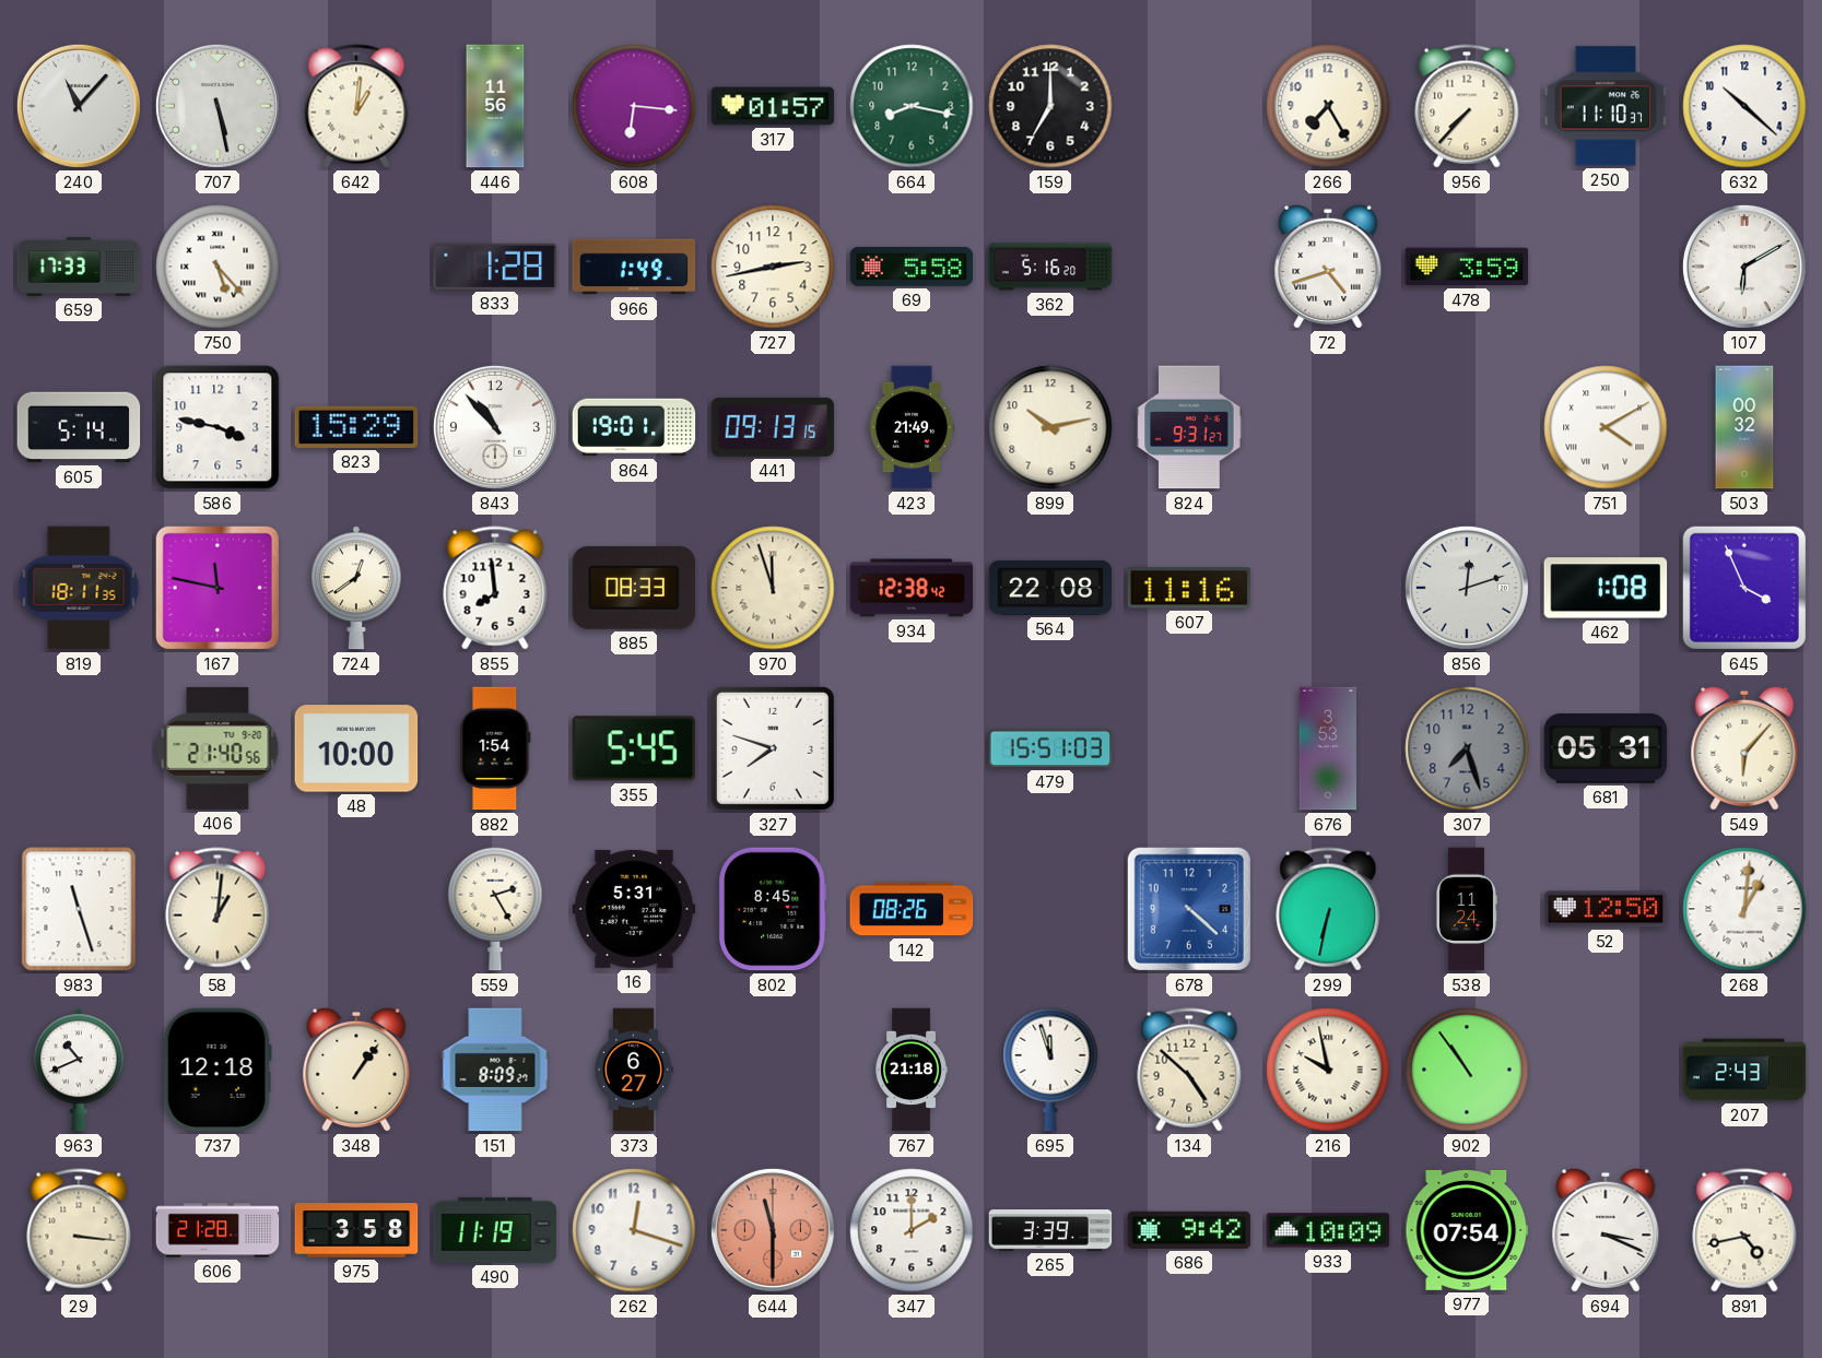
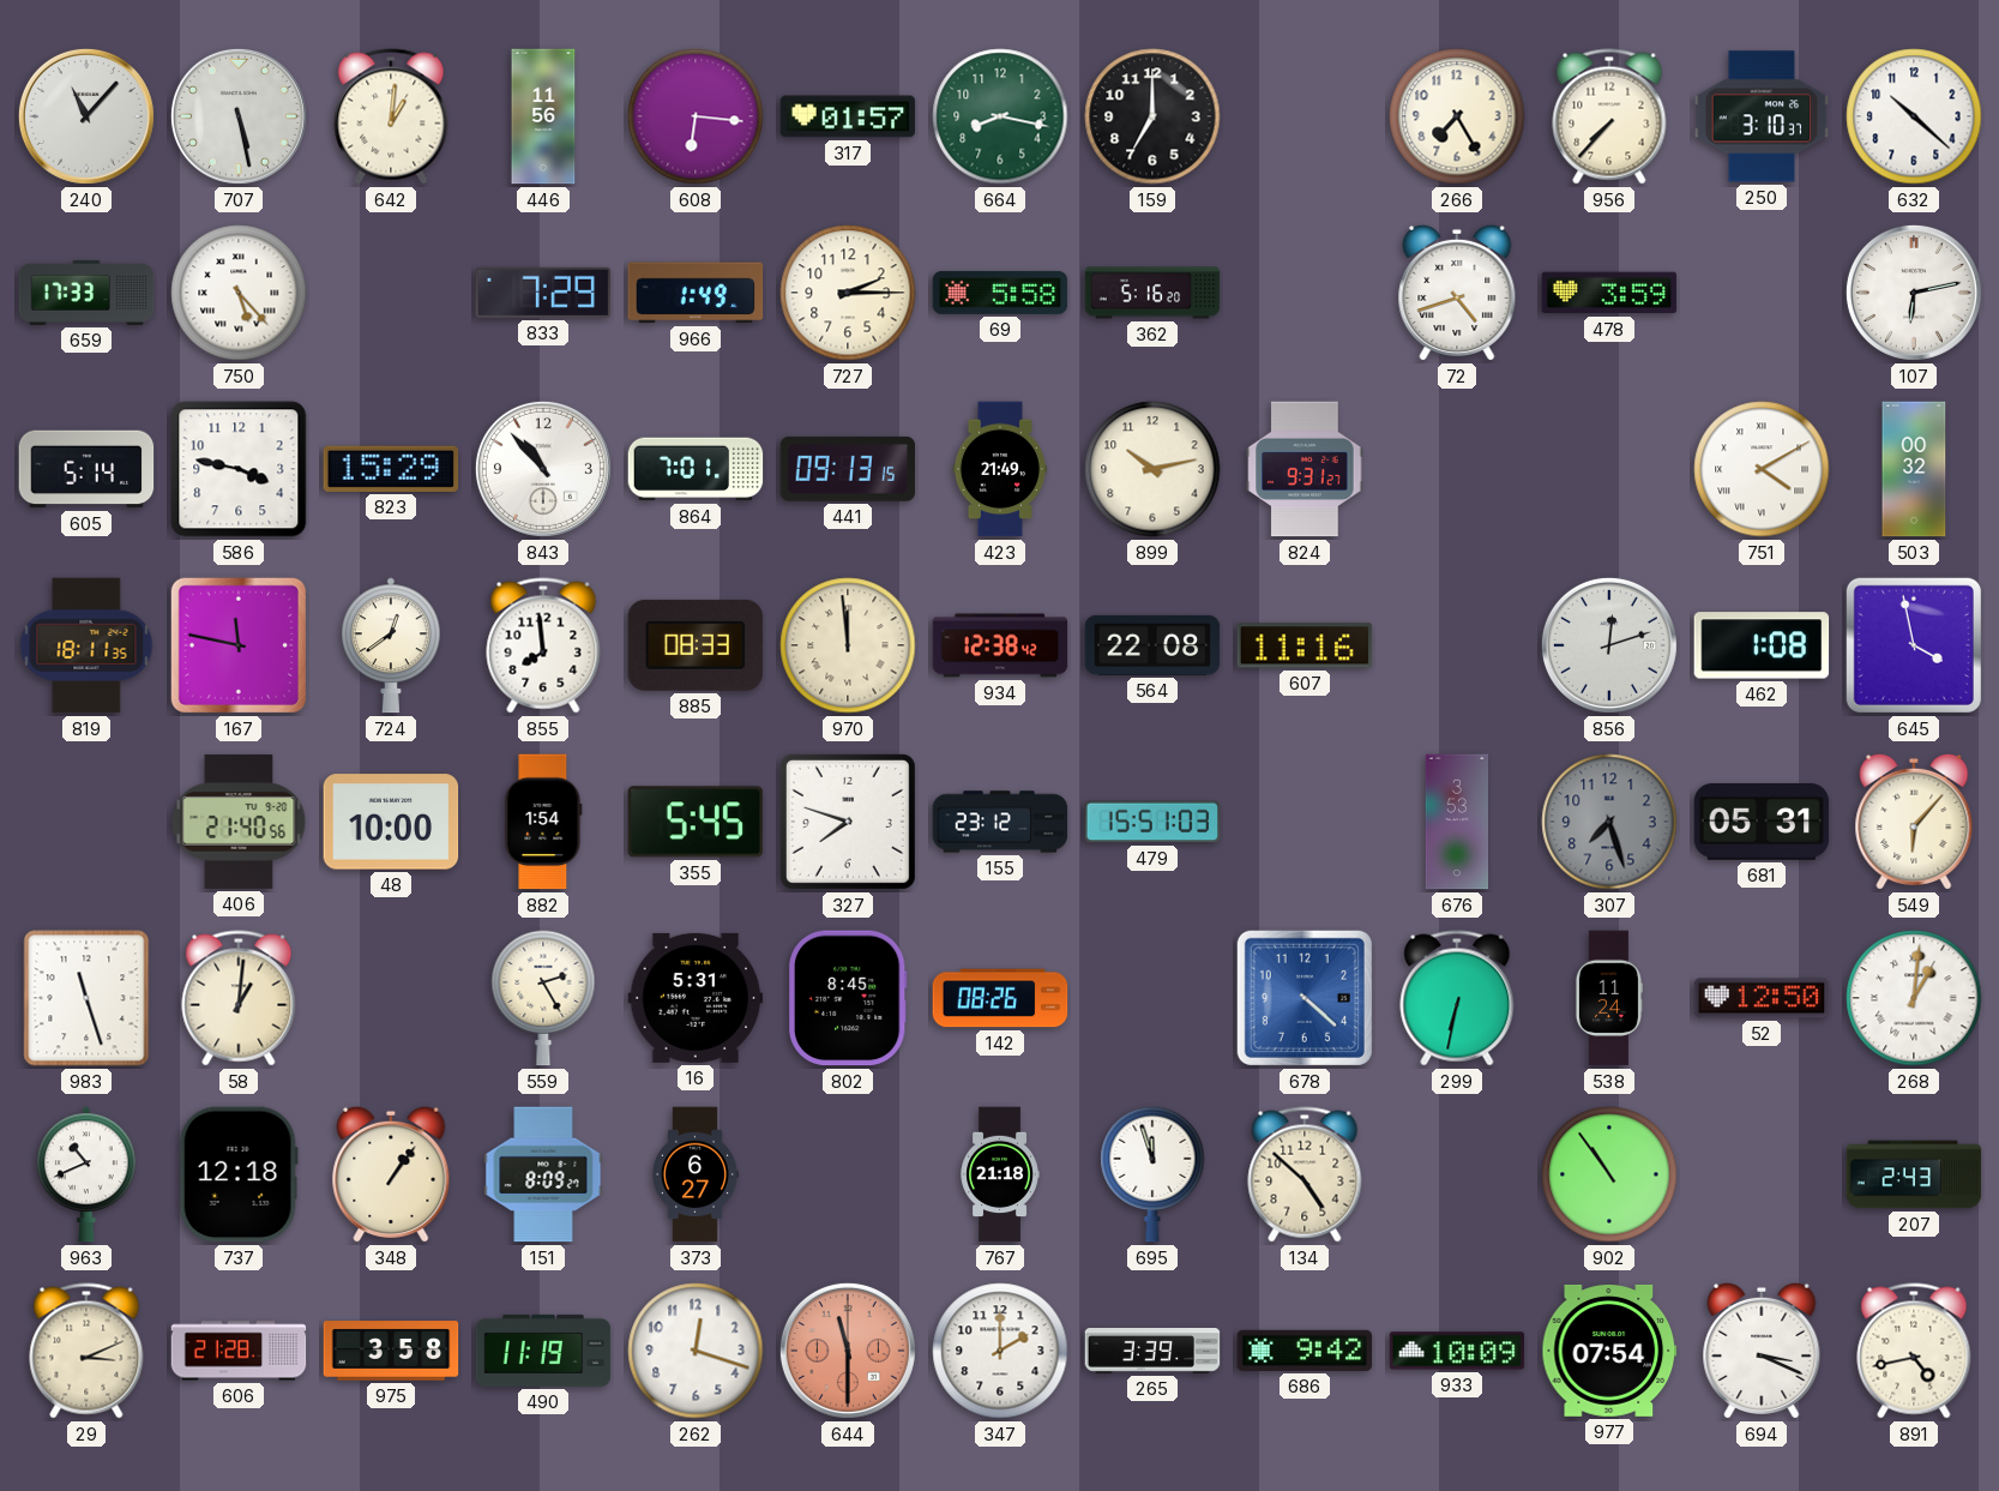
250: 11:10 -> 3:10 (1762, 116)
833: 1:28 -> 7:29 (543, 293)
727: 2:43 -> 2:15 (848, 293)
107: 6:10 -> 6:13 (1914, 293)
864: 19:01 -> 7:01 (696, 469)
970: 11:57 -> 11:59 (848, 645)
645: 3:56 -> 3:58 (1914, 645)
155: none -> 23:12 (1000, 822)
216: 9:58 -> none (1328, 1070)
29: 3:16 -> 3:11 (86, 1351)
